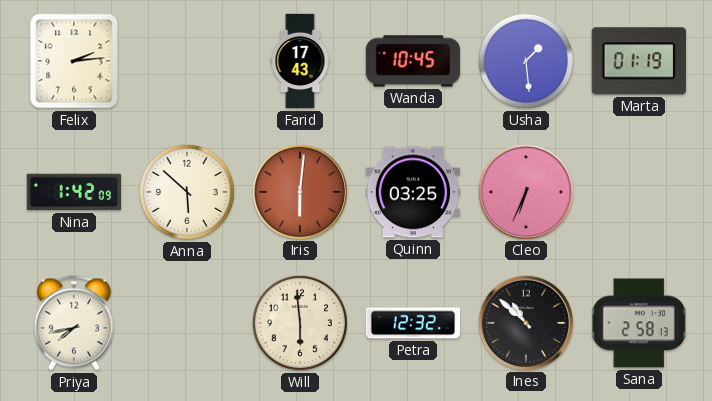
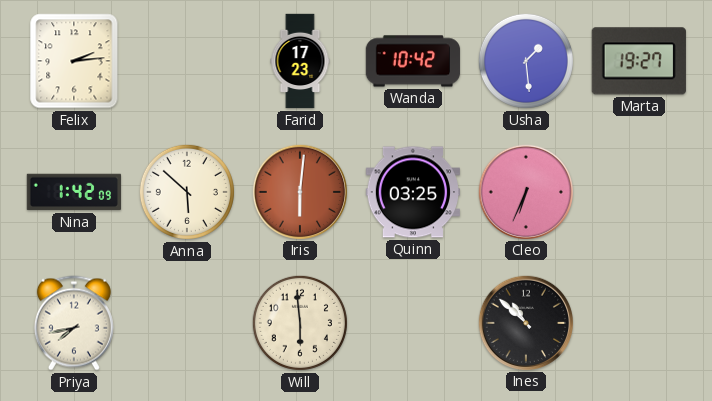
Farid: 17:43 -> 17:23 (300, 61)
Wanda: 10:45 -> 10:42 (413, 61)
Marta: 01:19 -> 19:27 (639, 61)
Petra: 12:32 -> none (413, 323)
Sana: 2:58 -> none (639, 323)
